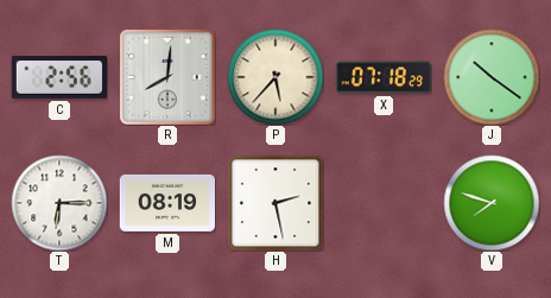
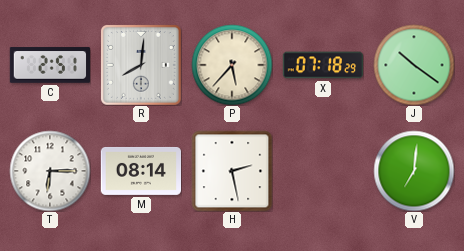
C: 2:56 -> 2:51 (49, 65)
M: 08:19 -> 08:14 (140, 171)
V: 7:48 -> 7:01 (414, 171)
